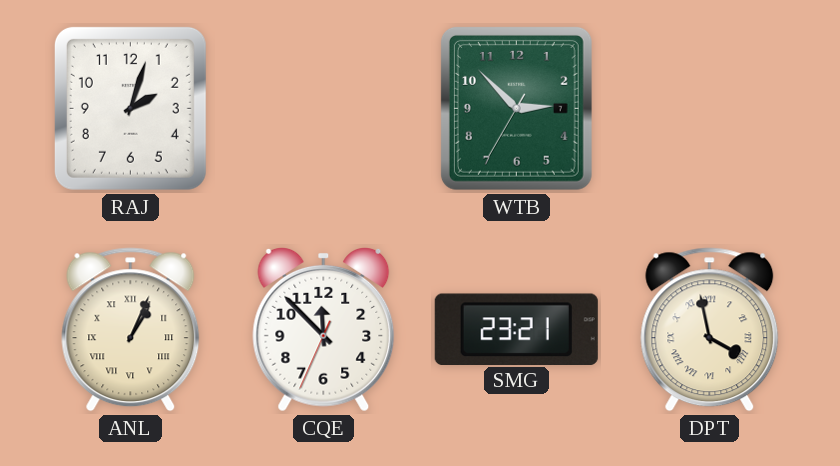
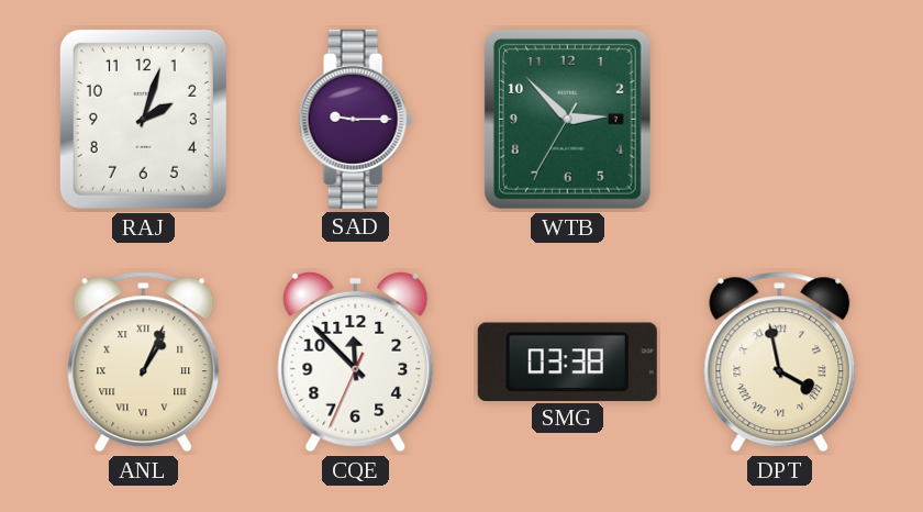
SAD: none -> 9:15 (355, 119)
SMG: 23:21 -> 03:38 (567, 361)
